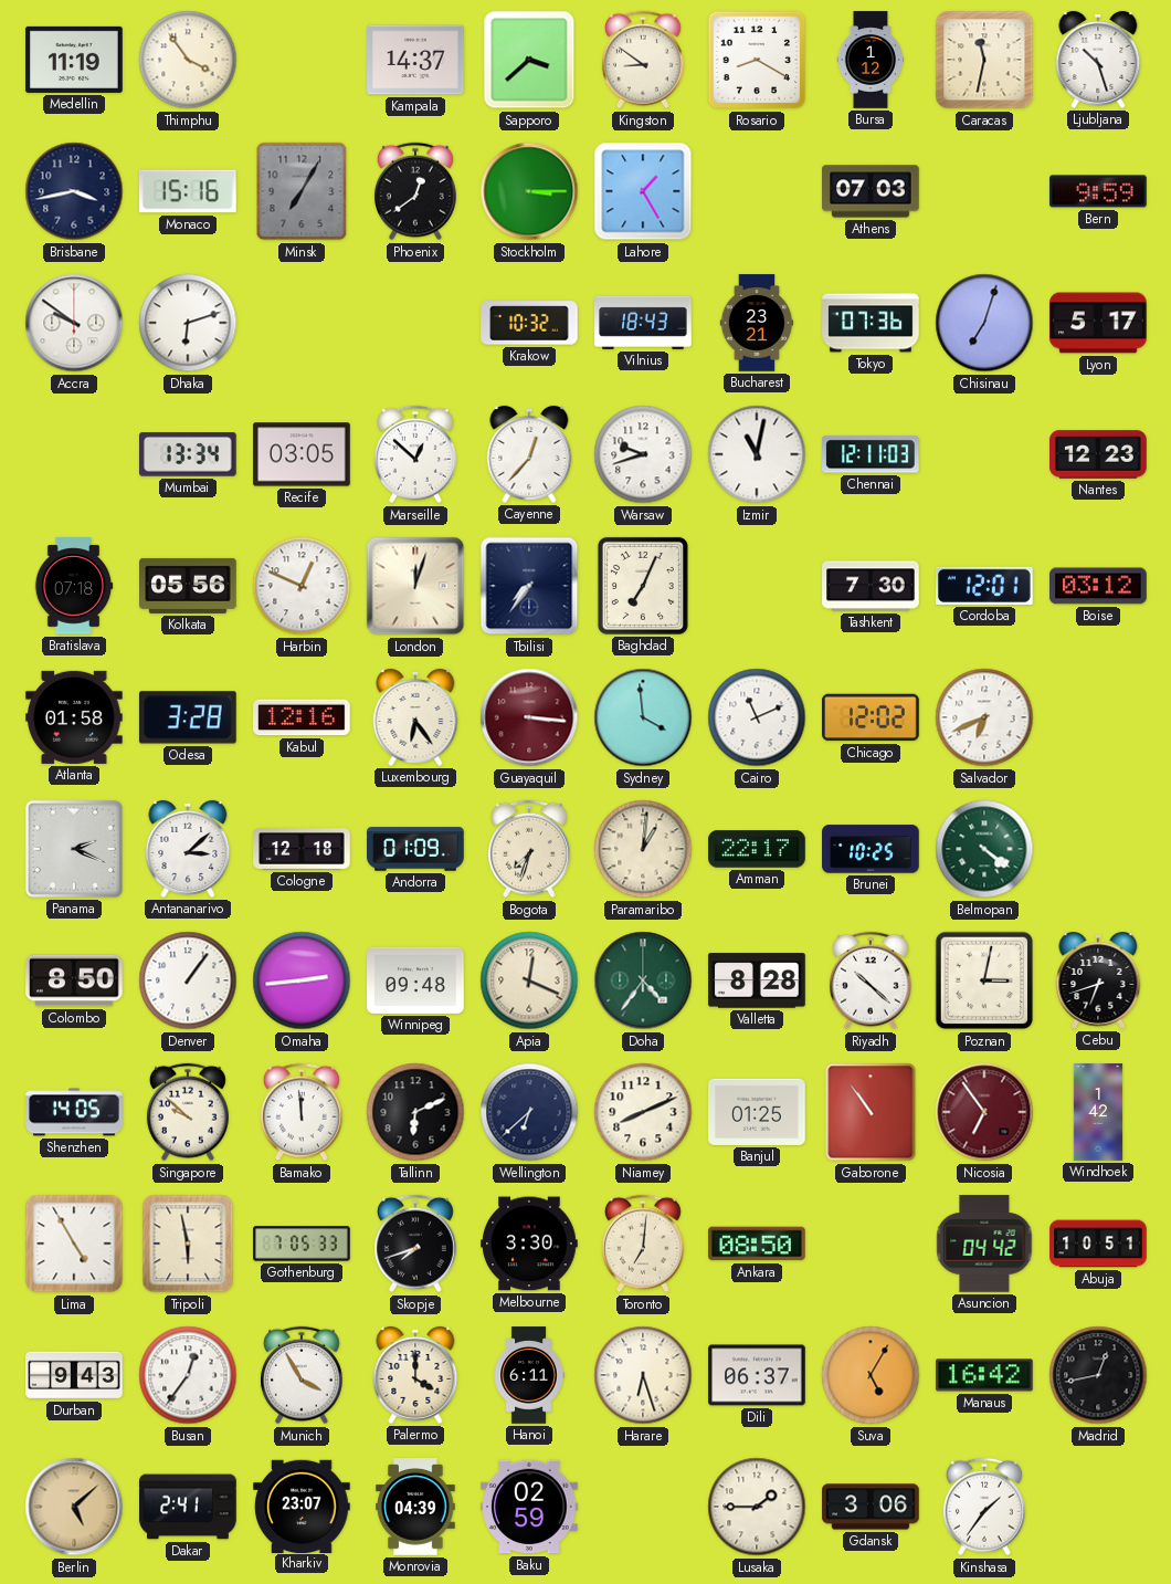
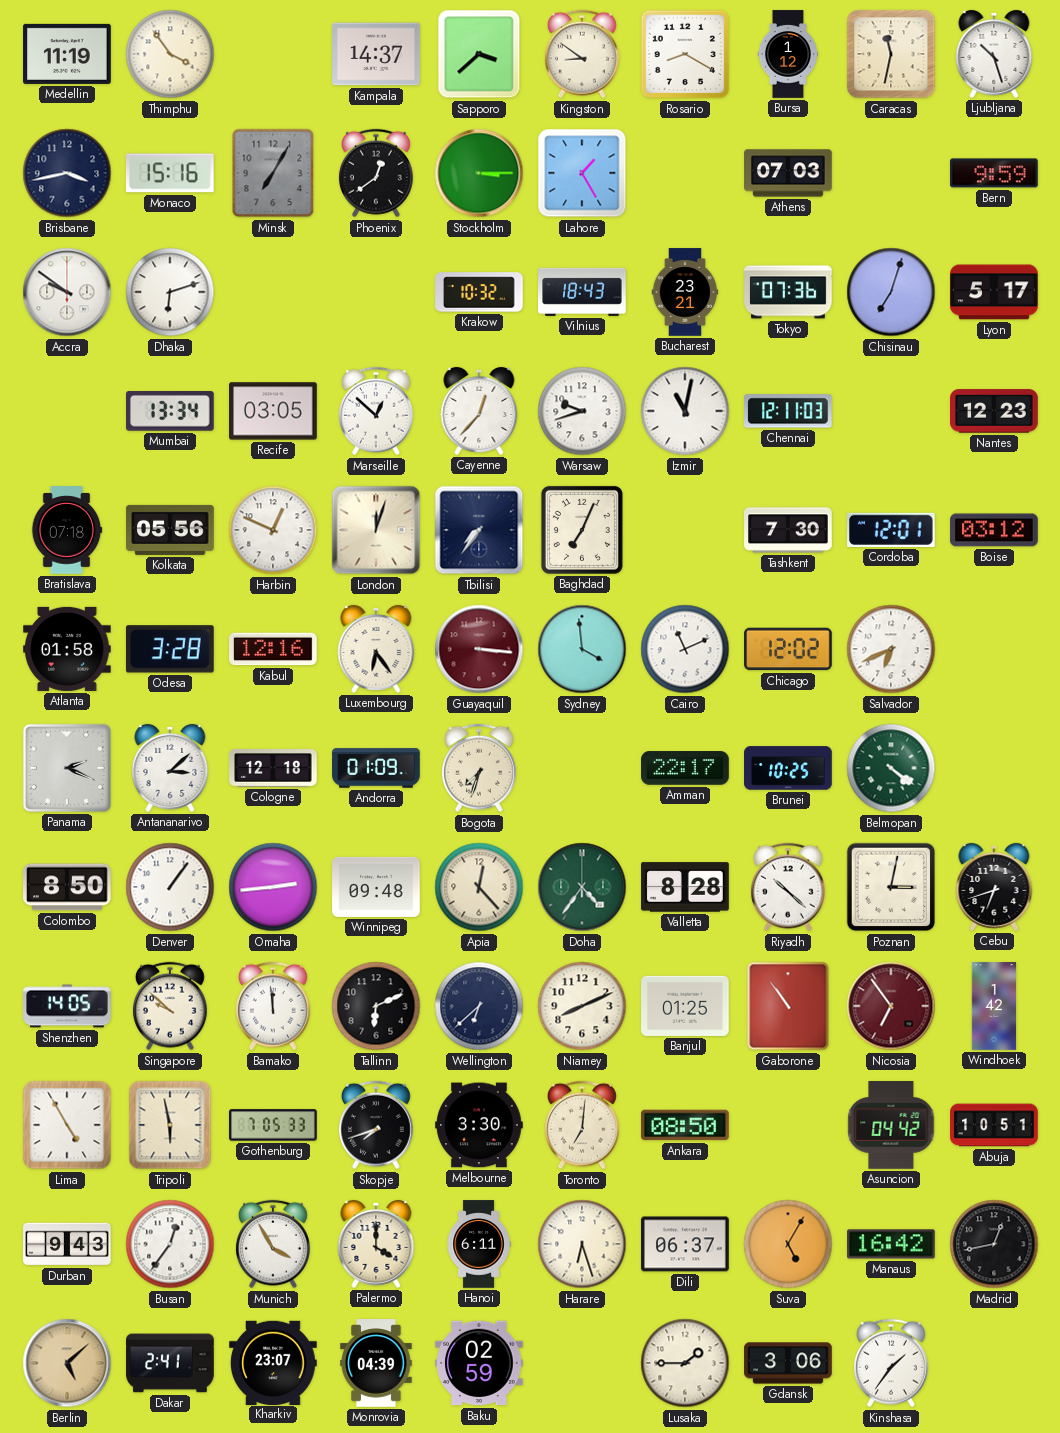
Paramaribo: 1:01 -> none (643, 849)
Apia: 12:19 -> 12:23 (479, 887)
